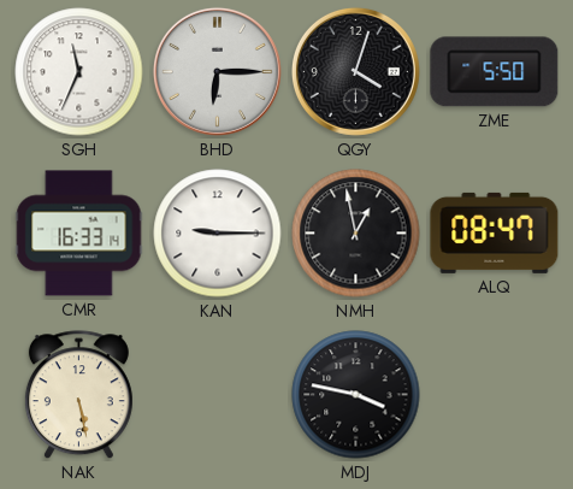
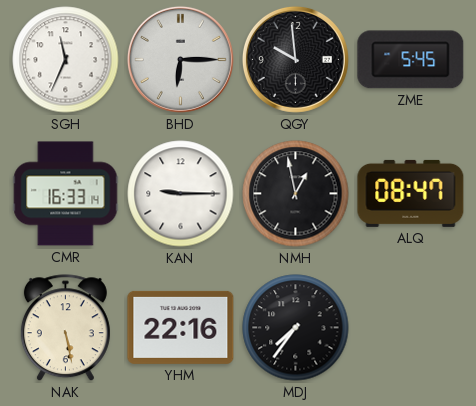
QGY: 4:03 -> 9:59 (295, 59)
ZME: 5:50 -> 5:45 (411, 60)
YHM: none -> 22:16 (181, 327)
MDJ: 3:47 -> 7:36 (296, 328)
